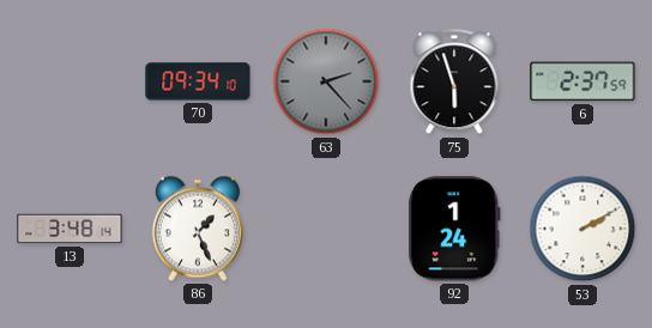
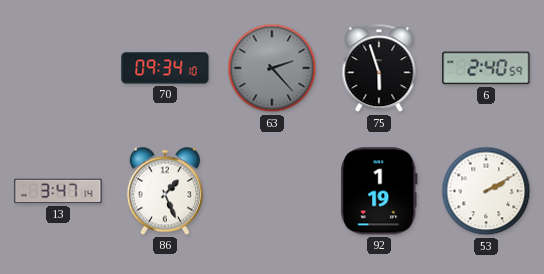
6: 2:37 -> 2:40 (486, 68)
13: 3:48 -> 3:47 (58, 191)
92: 1:24 -> 1:19 (379, 191)
